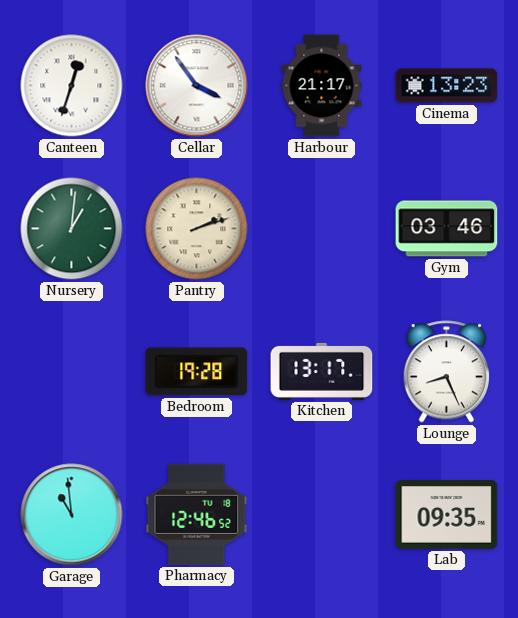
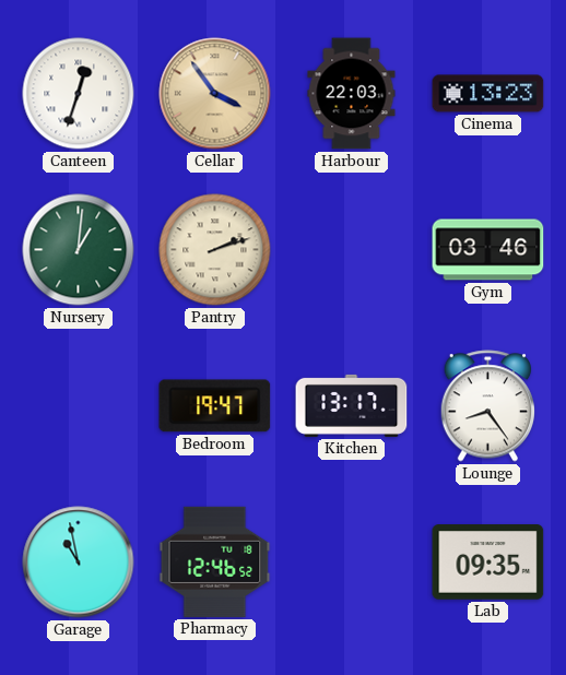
Cellar dial: white -> champagne (215, 94)
Harbour: 21:17 -> 22:03 (352, 94)
Bedroom: 19:28 -> 19:47 (215, 406)
Lounge: 8:26 -> 8:24 (488, 406)
Garage: 10:59 -> 10:58 (79, 562)
